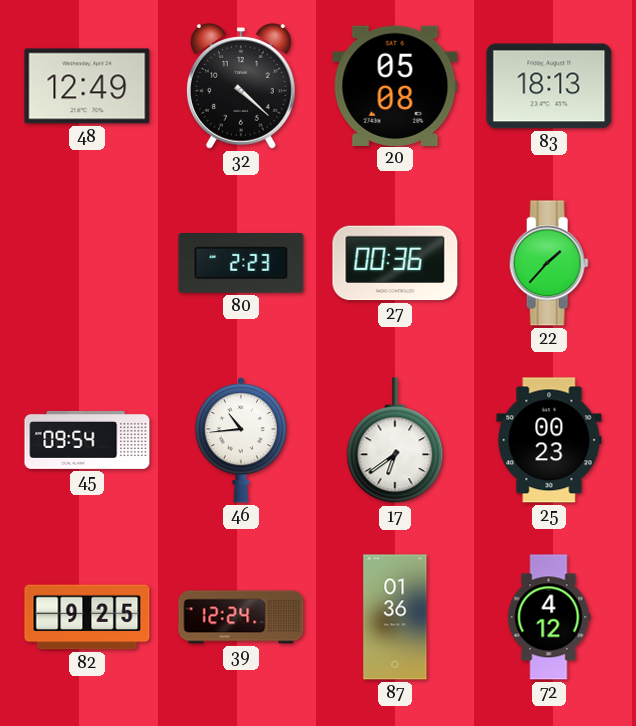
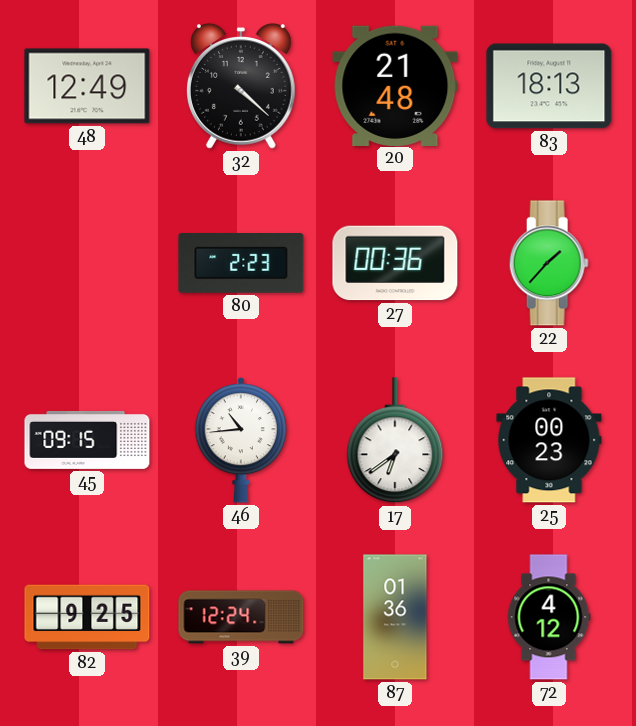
20: 05:08 -> 21:48 (395, 85)
45: 09:54 -> 09:15 (87, 440)
